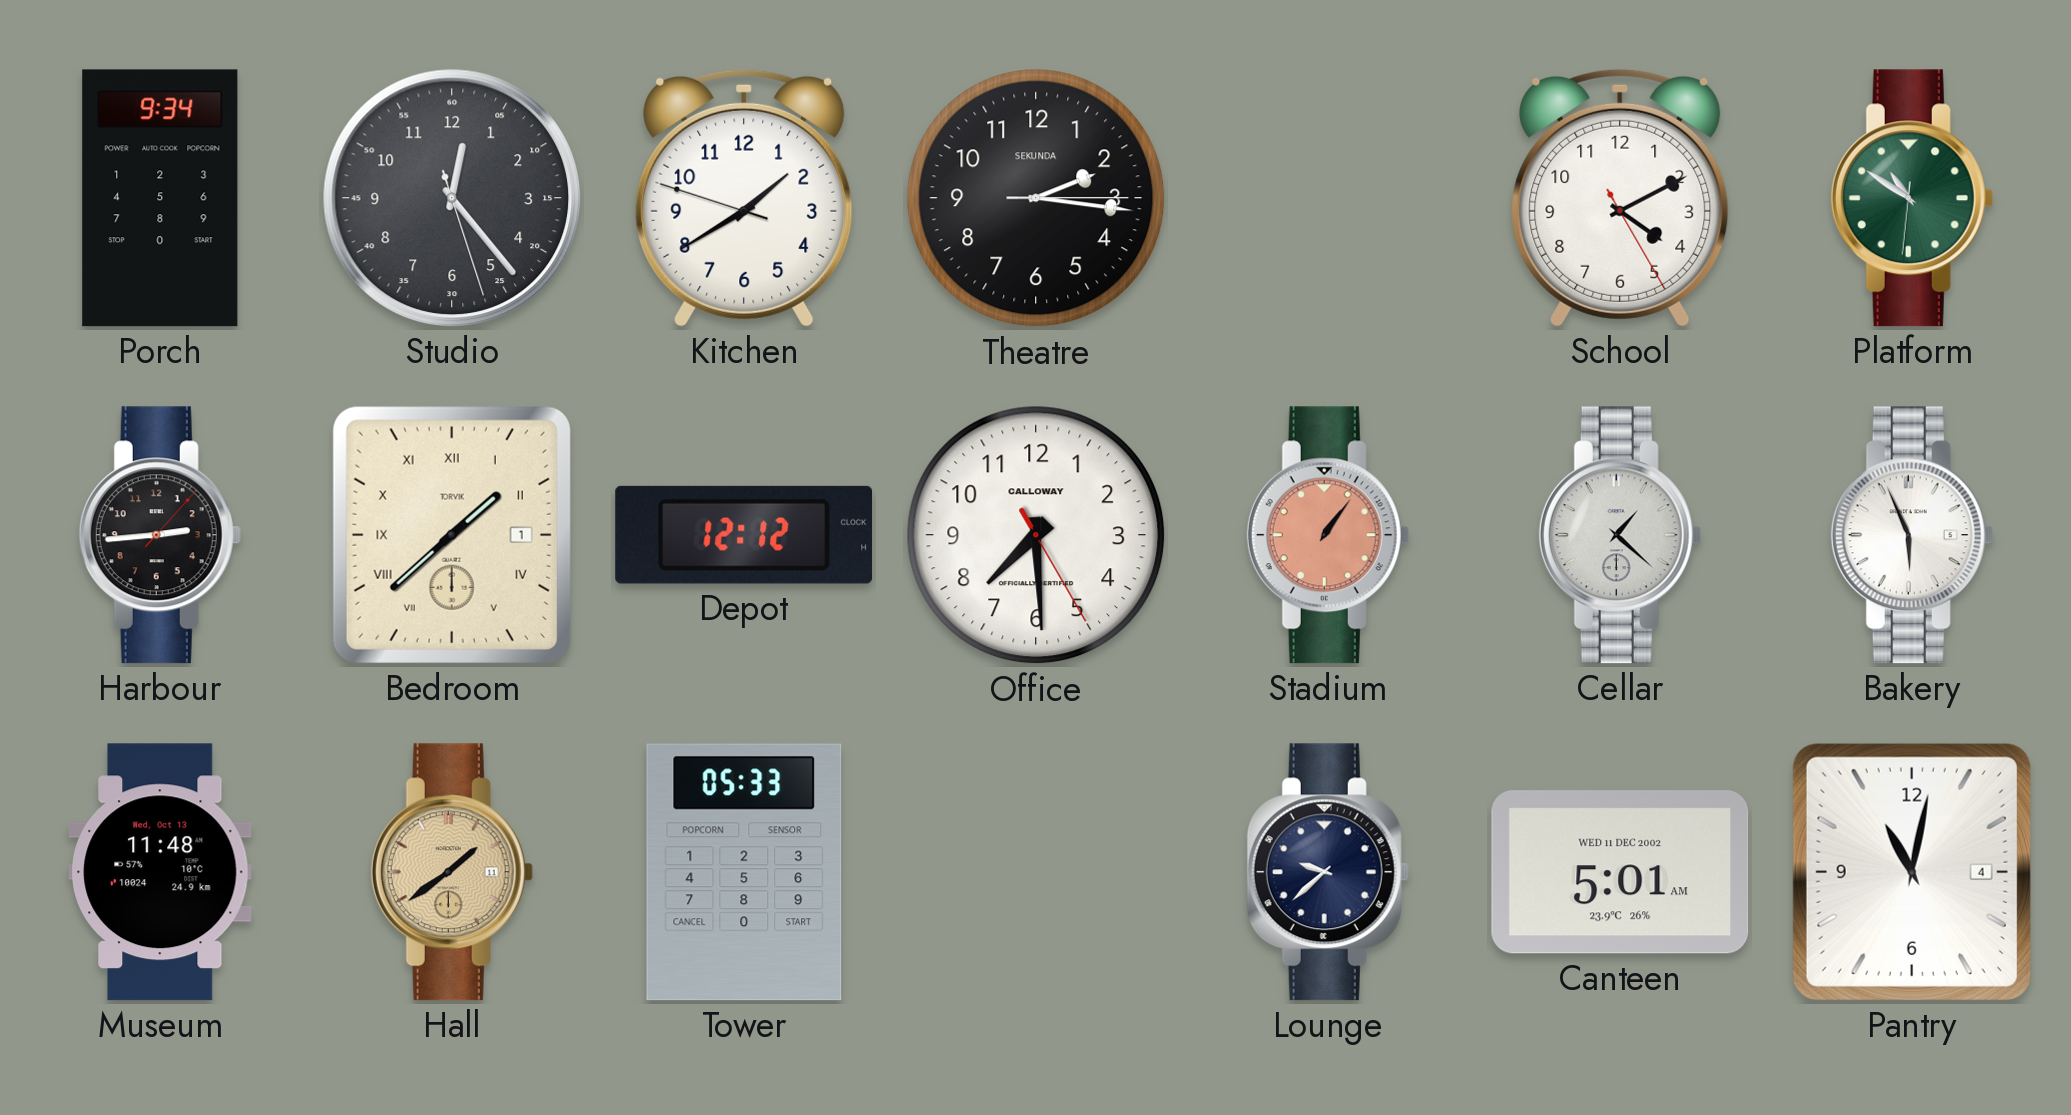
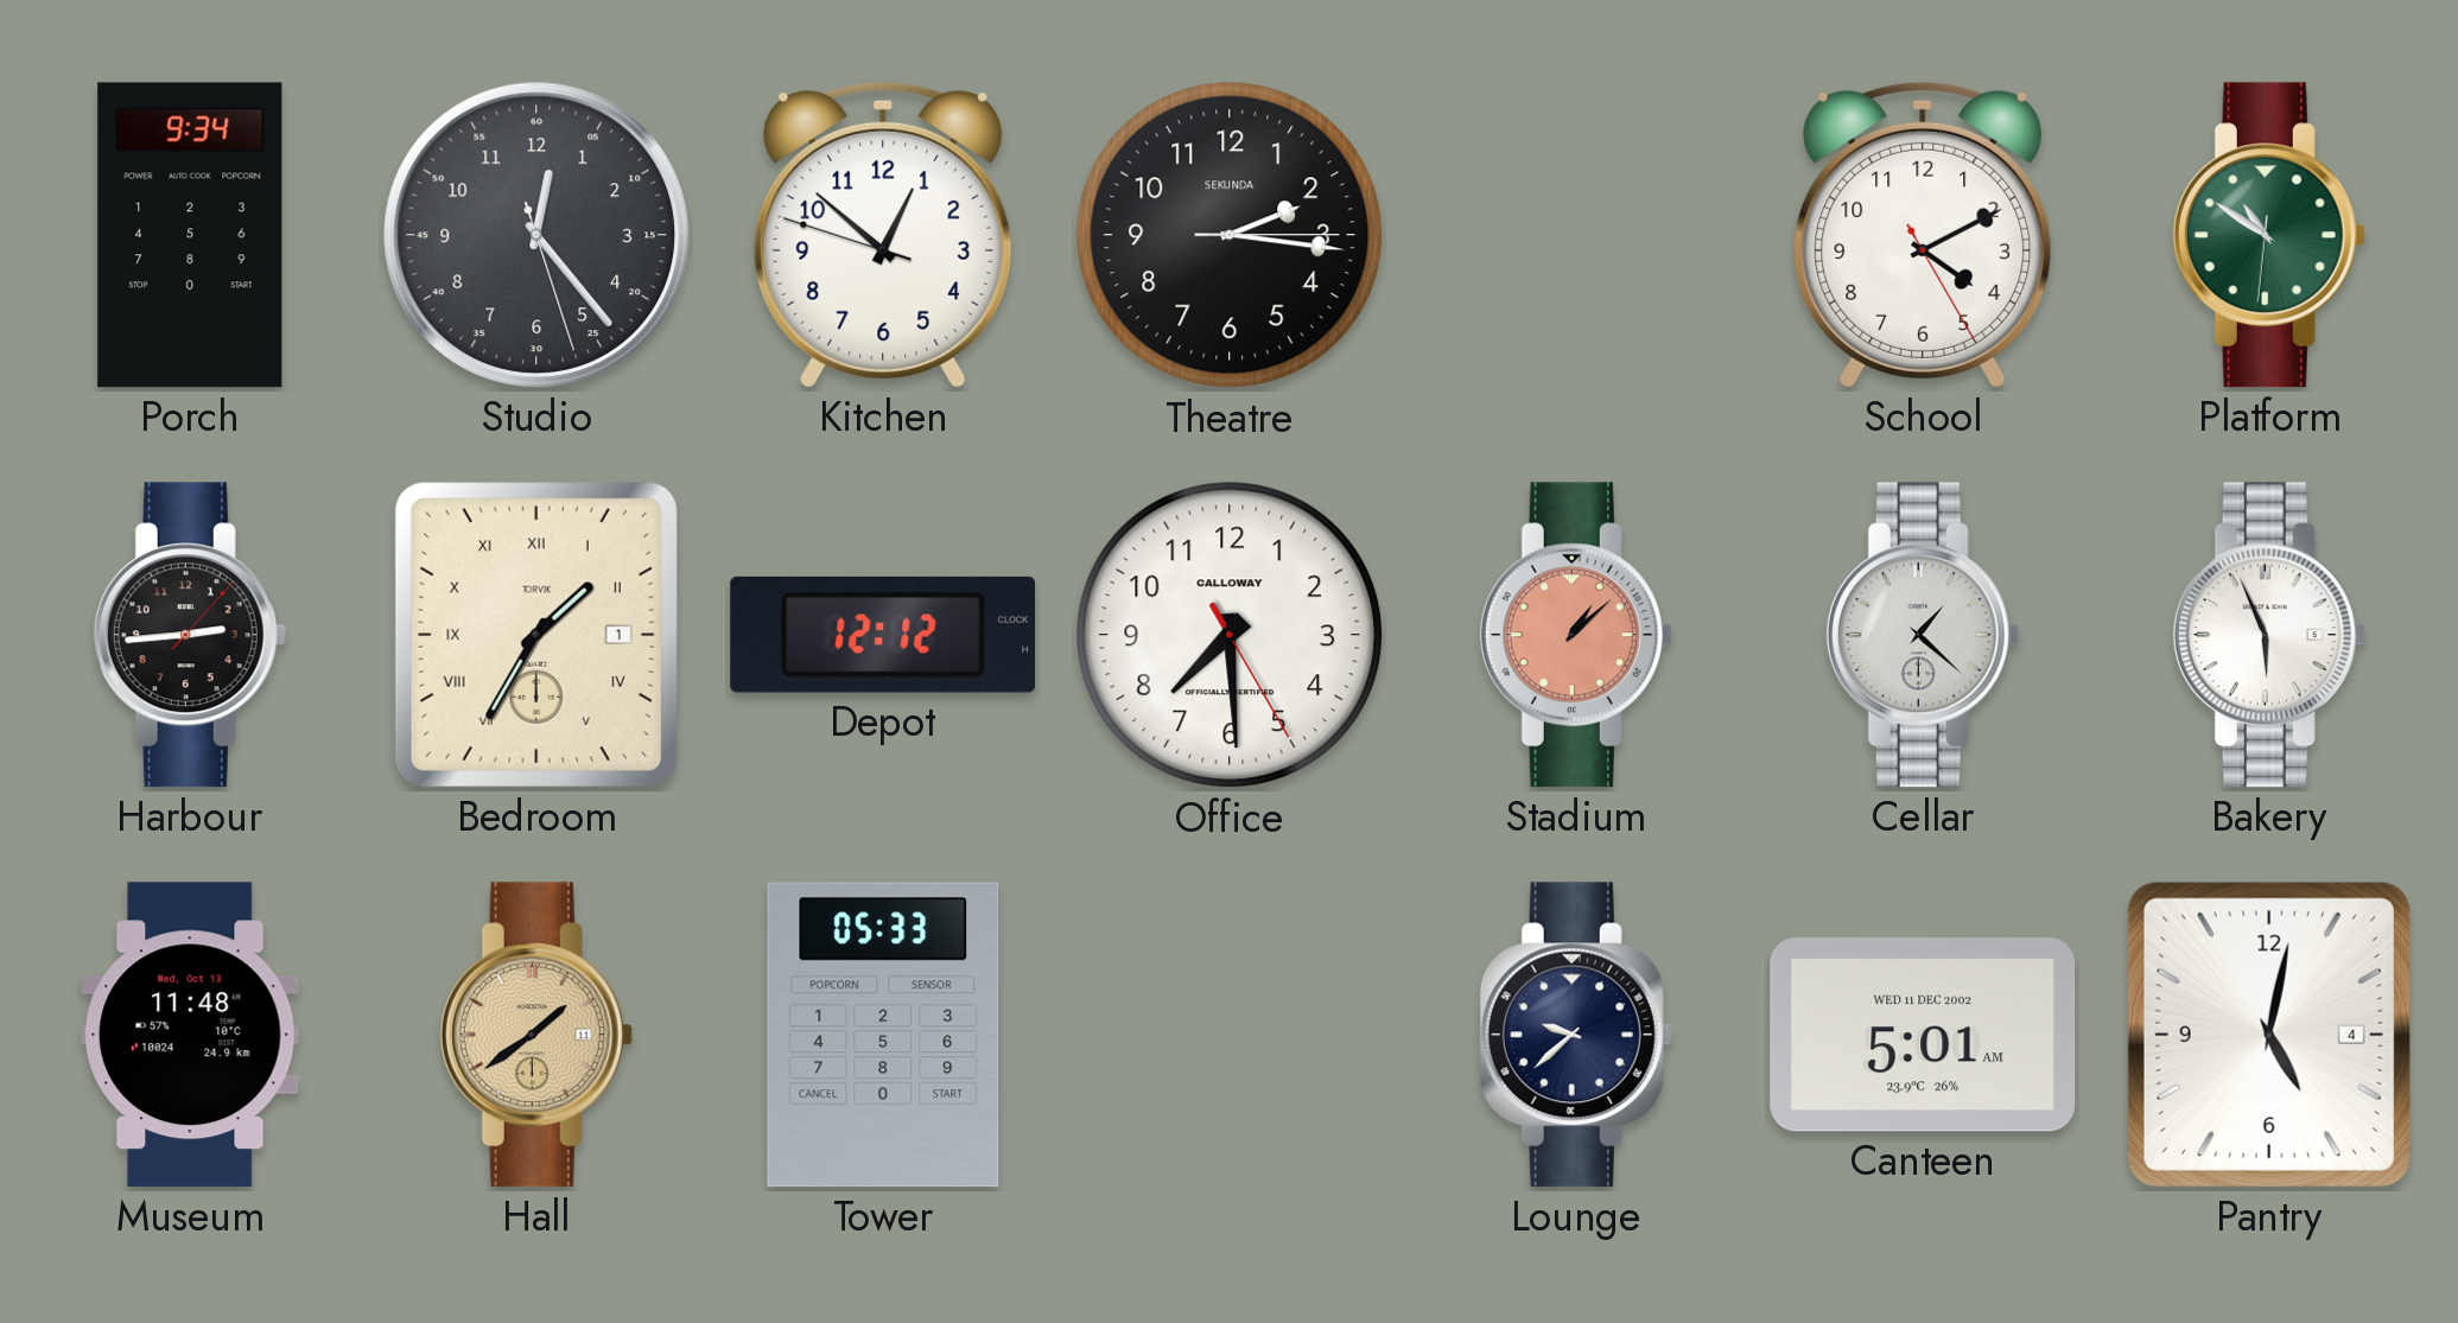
Kitchen: 1:39 -> 12:51 (883, 235)
Bedroom: 1:38 -> 1:35 (536, 635)
Stadium: 1:06 -> 1:08 (1576, 635)
Pantry: 11:02 -> 5:02 (2269, 1035)
